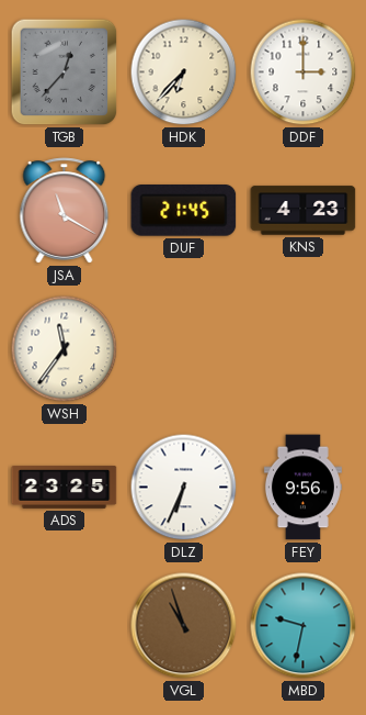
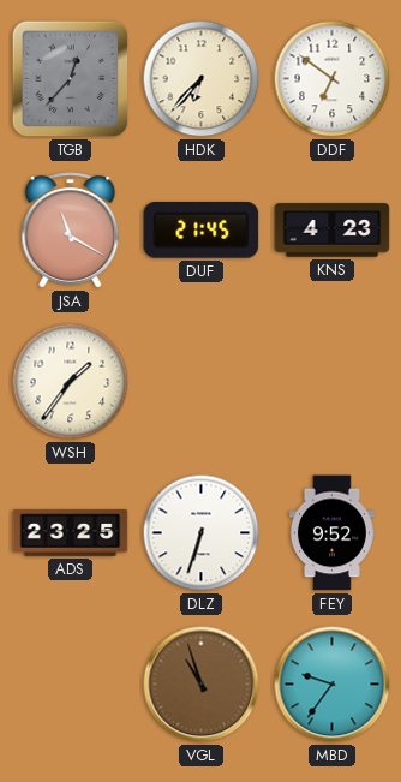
DDF: 3:00 -> 6:51 (333, 79)
WSH: 11:36 -> 1:36 (71, 382)
DLZ: 6:34 -> 6:33 (202, 533)
FEY: 9:56 -> 9:52 (331, 533)
MBD: 9:32 -> 9:36 (333, 685)
